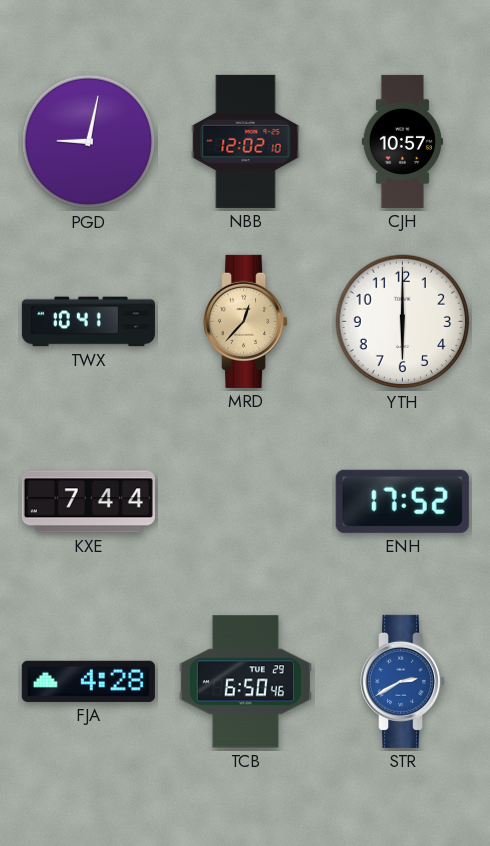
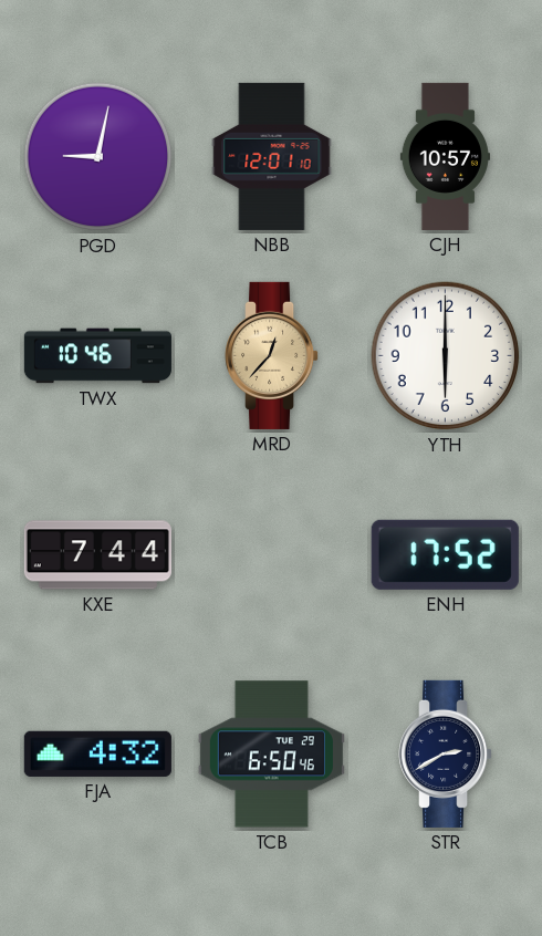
NBB: 12:02 -> 12:01 (272, 156)
TWX: 10:41 -> 10:46 (97, 356)
FJA: 4:28 -> 4:32 (97, 753)
STR dial: blue -> navy (446, 753)
